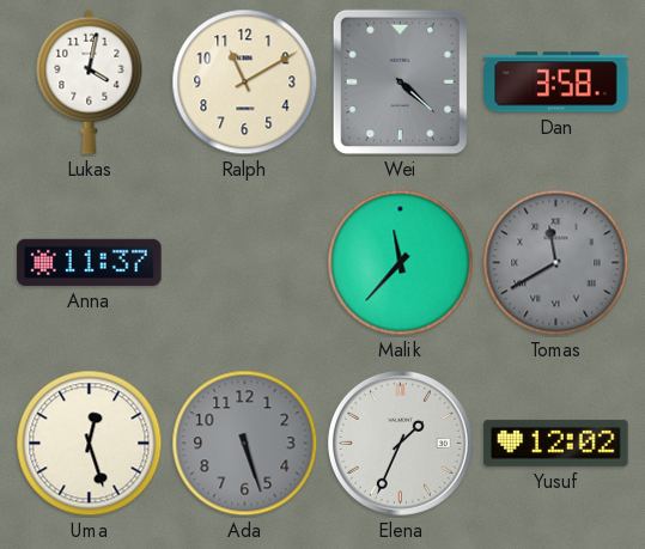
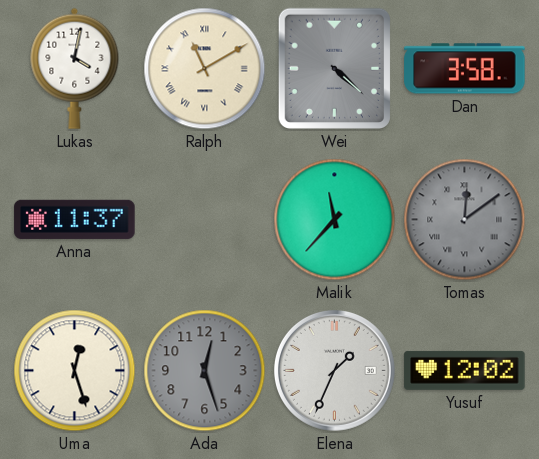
Ralph numerals: Arabic -> Roman (205, 69)
Tomas: 11:40 -> 12:09 (465, 220)
Ada: 5:27 -> 12:27 (205, 371)
